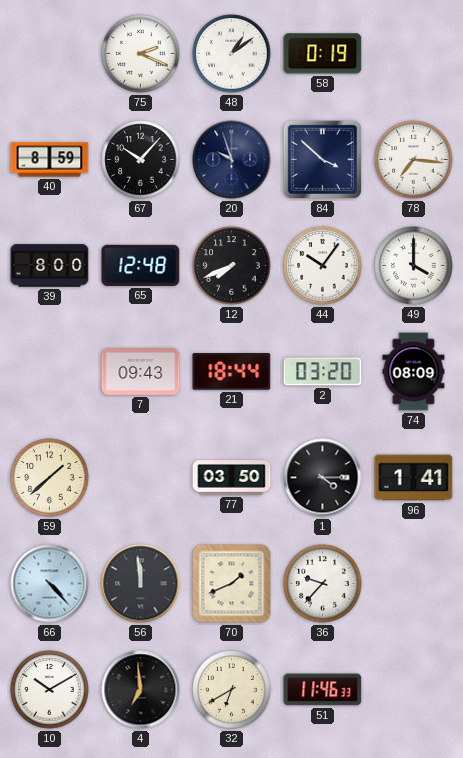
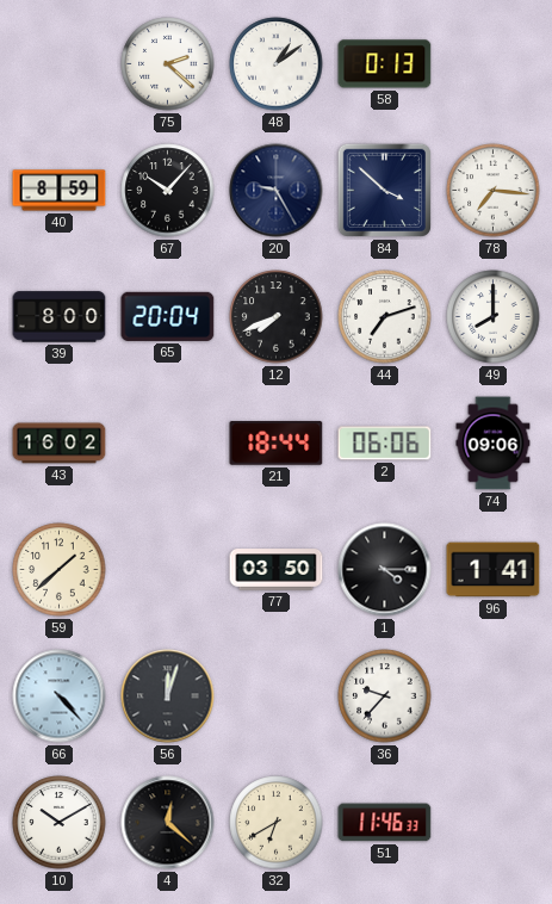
75: 2:19 -> 2:22 (168, 64)
58: 0:19 -> 0:13 (385, 64)
20: 9:57 -> 9:25 (277, 191)
65: 12:48 -> 20:04 (168, 316)
44: 10:06 -> 7:12 (385, 317)
49: 4:00 -> 8:00 (494, 317)
43: none -> 16:02 (60, 444)
7: 09:43 -> none (141, 372)
2: 03:20 -> 06:06 (385, 444)
74: 08:09 -> 09:06 (494, 444)
56: 11:59 -> 12:03 (168, 696)
70: 1:41 -> none (232, 584)
4: 6:59 -> 12:22 (168, 823)
